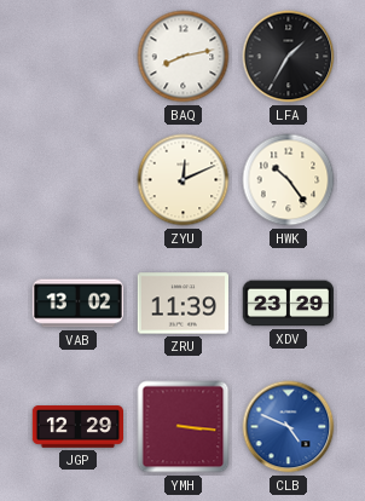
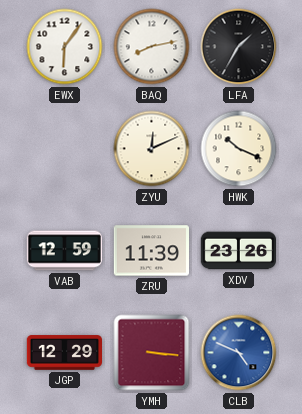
EWX: none -> 6:06 (65, 47)
HWK: 10:24 -> 10:19 (239, 149)
VAB: 13:02 -> 12:59 (64, 251)
XDV: 23:29 -> 23:26 (238, 251)
